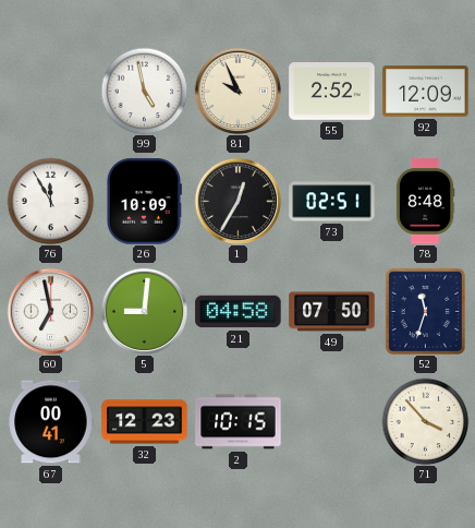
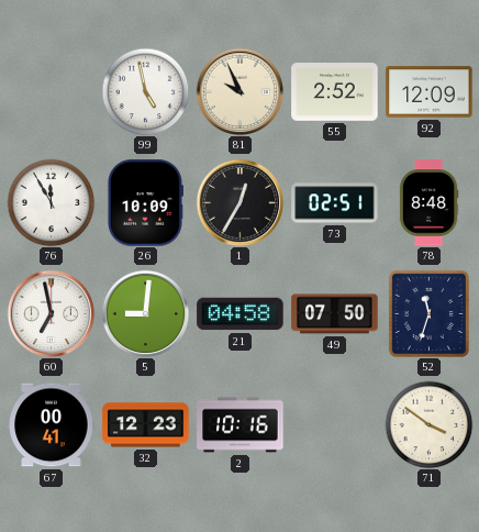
2: 10:15 -> 10:16 (241, 425)
71: 3:53 -> 3:51 (428, 424)
